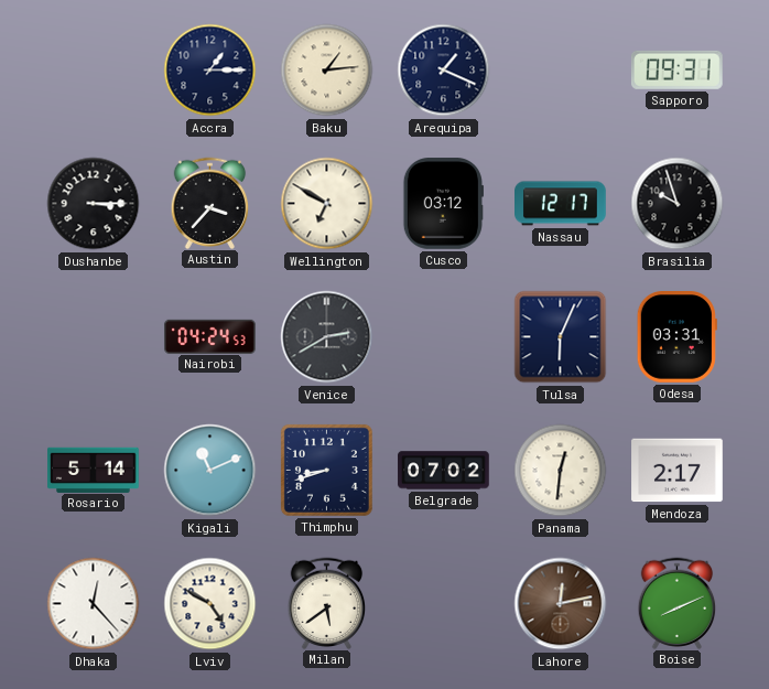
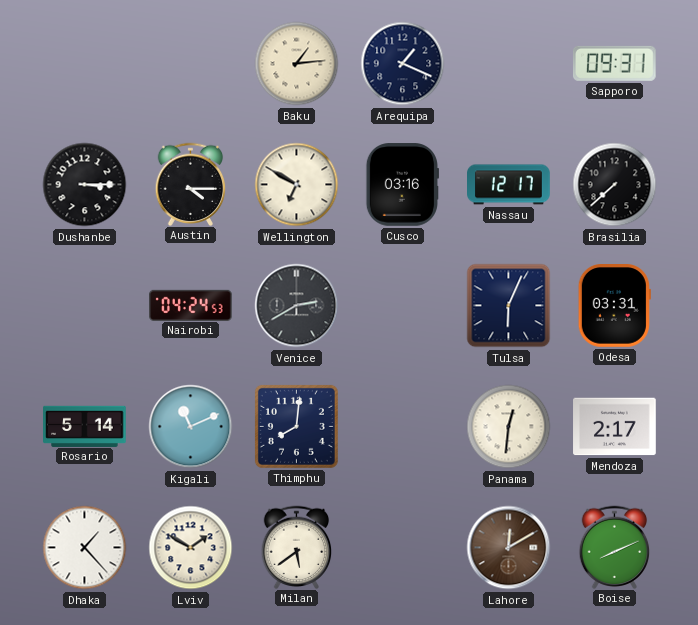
Accra: 1:15 -> none (210, 71)
Austin: 3:37 -> 4:15 (191, 184)
Cusco: 03:12 -> 03:16 (402, 185)
Brasilia: 9:57 -> 7:38 (615, 185)
Thimphu: 8:42 -> 8:01 (296, 426)
Belgrade: 07:02 -> none (444, 471)
Dhaka: 12:23 -> 1:23 (85, 548)
Lviv: 4:50 -> 1:50 (191, 548)
Lahore: 12:13 -> 12:10 (509, 548)
